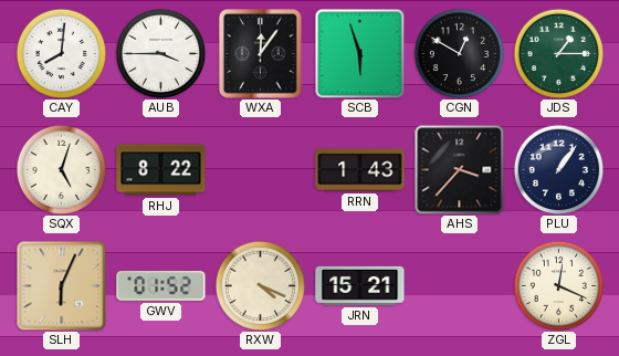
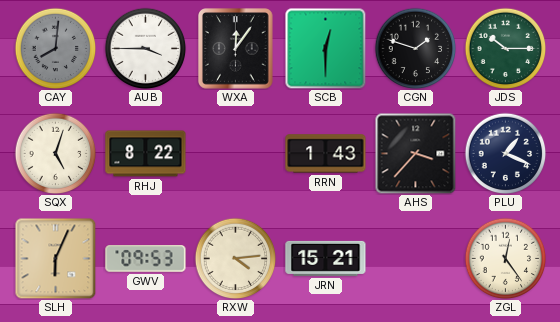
CAY dial: white -> grey (55, 48)
SCB: 5:57 -> 12:30 (325, 48)
CGN: 12:50 -> 1:48 (415, 48)
JDS: 1:15 -> 10:15 (505, 48)
PLU: 1:06 -> 1:19 (505, 153)
GWV: 01:52 -> 09:53 (146, 259)
RXW: 4:19 -> 4:14 (235, 258)
ZGL: 12:19 -> 12:24 (505, 258)
